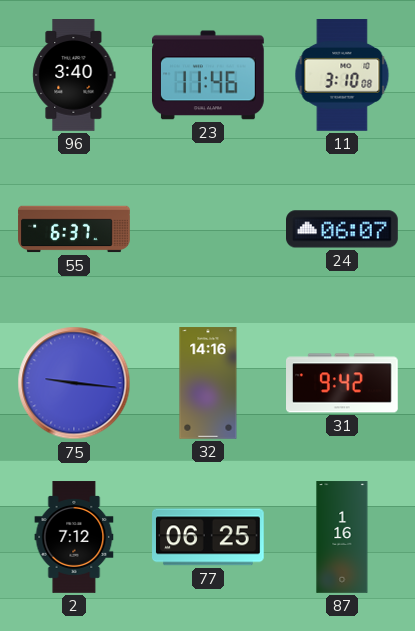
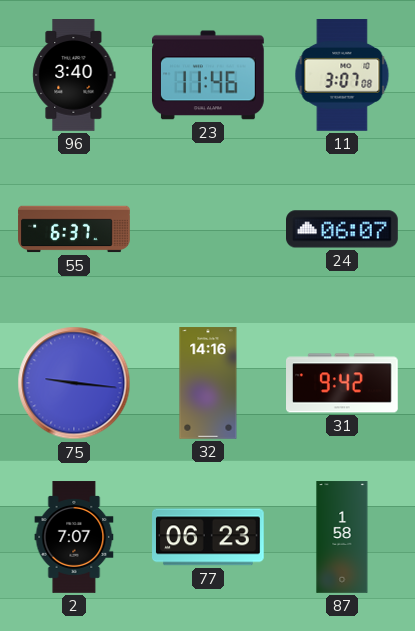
11: 3:10 -> 3:07 (342, 76)
2: 7:12 -> 7:07 (74, 537)
77: 06:25 -> 06:23 (209, 537)
87: 1:16 -> 1:58 (342, 537)
